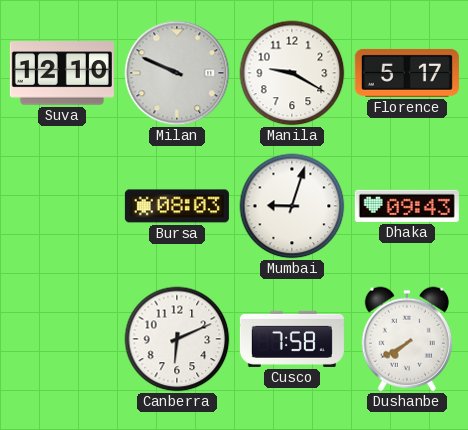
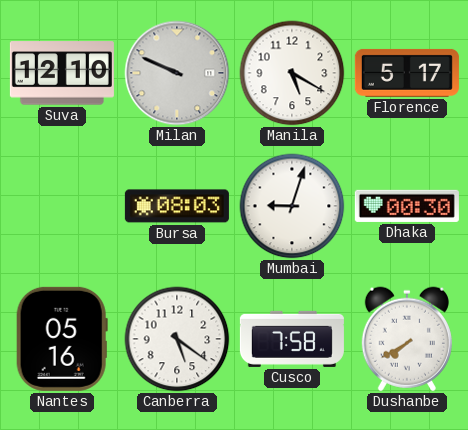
Manila: 9:20 -> 5:20 (292, 73)
Dhaka: 09:43 -> 00:30 (407, 206)
Nantes: none -> 05:16 (62, 339)
Canberra: 6:11 -> 5:21 (177, 339)
